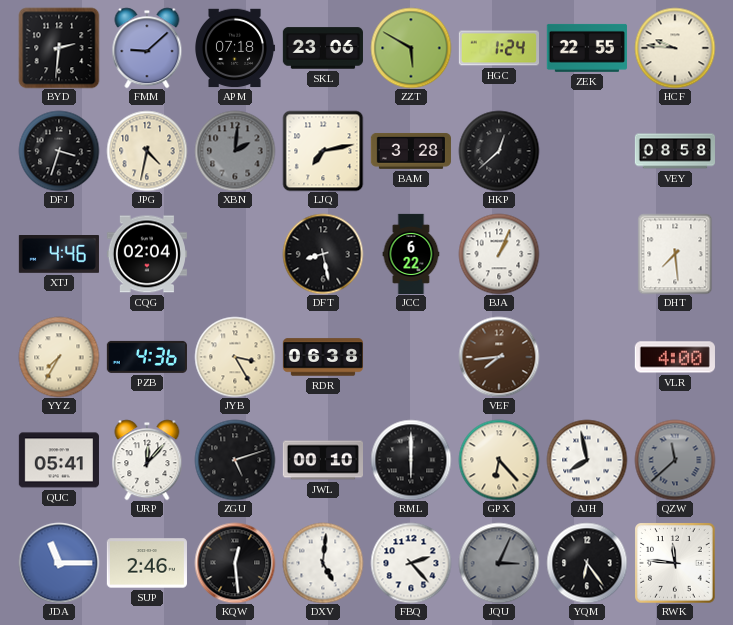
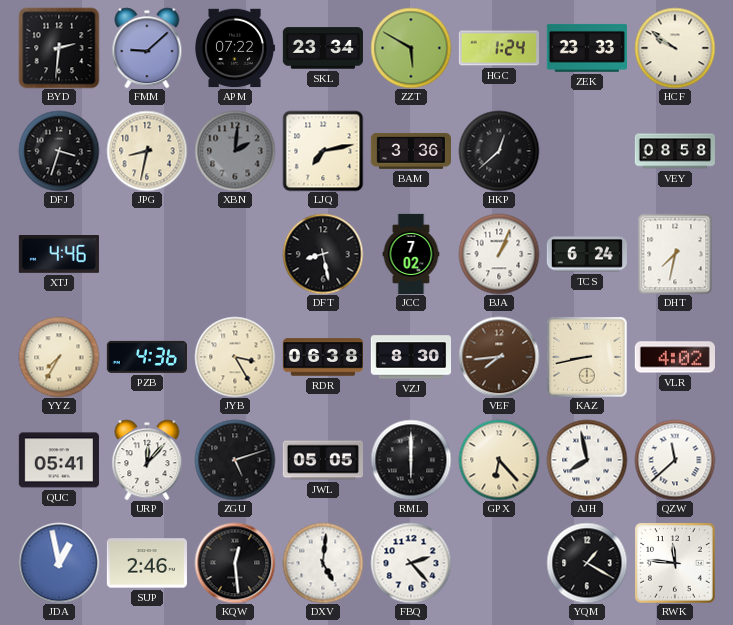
APM: 07:18 -> 07:22 (235, 48)
SKL: 23:06 -> 23:34 (323, 48)
ZEK: 22:55 -> 23:33 (587, 48)
HCF: 9:46 -> 9:51 (675, 48)
JPG: 4:32 -> 8:32 (147, 151)
BAM: 3:28 -> 3:36 (411, 151)
CQG: 02:04 -> none (147, 254)
JCC: 6:22 -> 7:02 (411, 253)
TCS: none -> 6:24 (587, 254)
DHT: 7:29 -> 7:32 (675, 254)
VZJ: none -> 8:30 (410, 357)
KAZ: none -> 8:43 (587, 357)
VLR: 4:00 -> 4:02 (675, 357)
JWL: 00:10 -> 05:05 (322, 460)
QZW dial: grey -> white (675, 460)
JDA: 11:15 -> 12:58 (59, 563)
JQU: 3:04 -> none (499, 563)
YQM: 6:24 -> 1:20 (587, 563)
